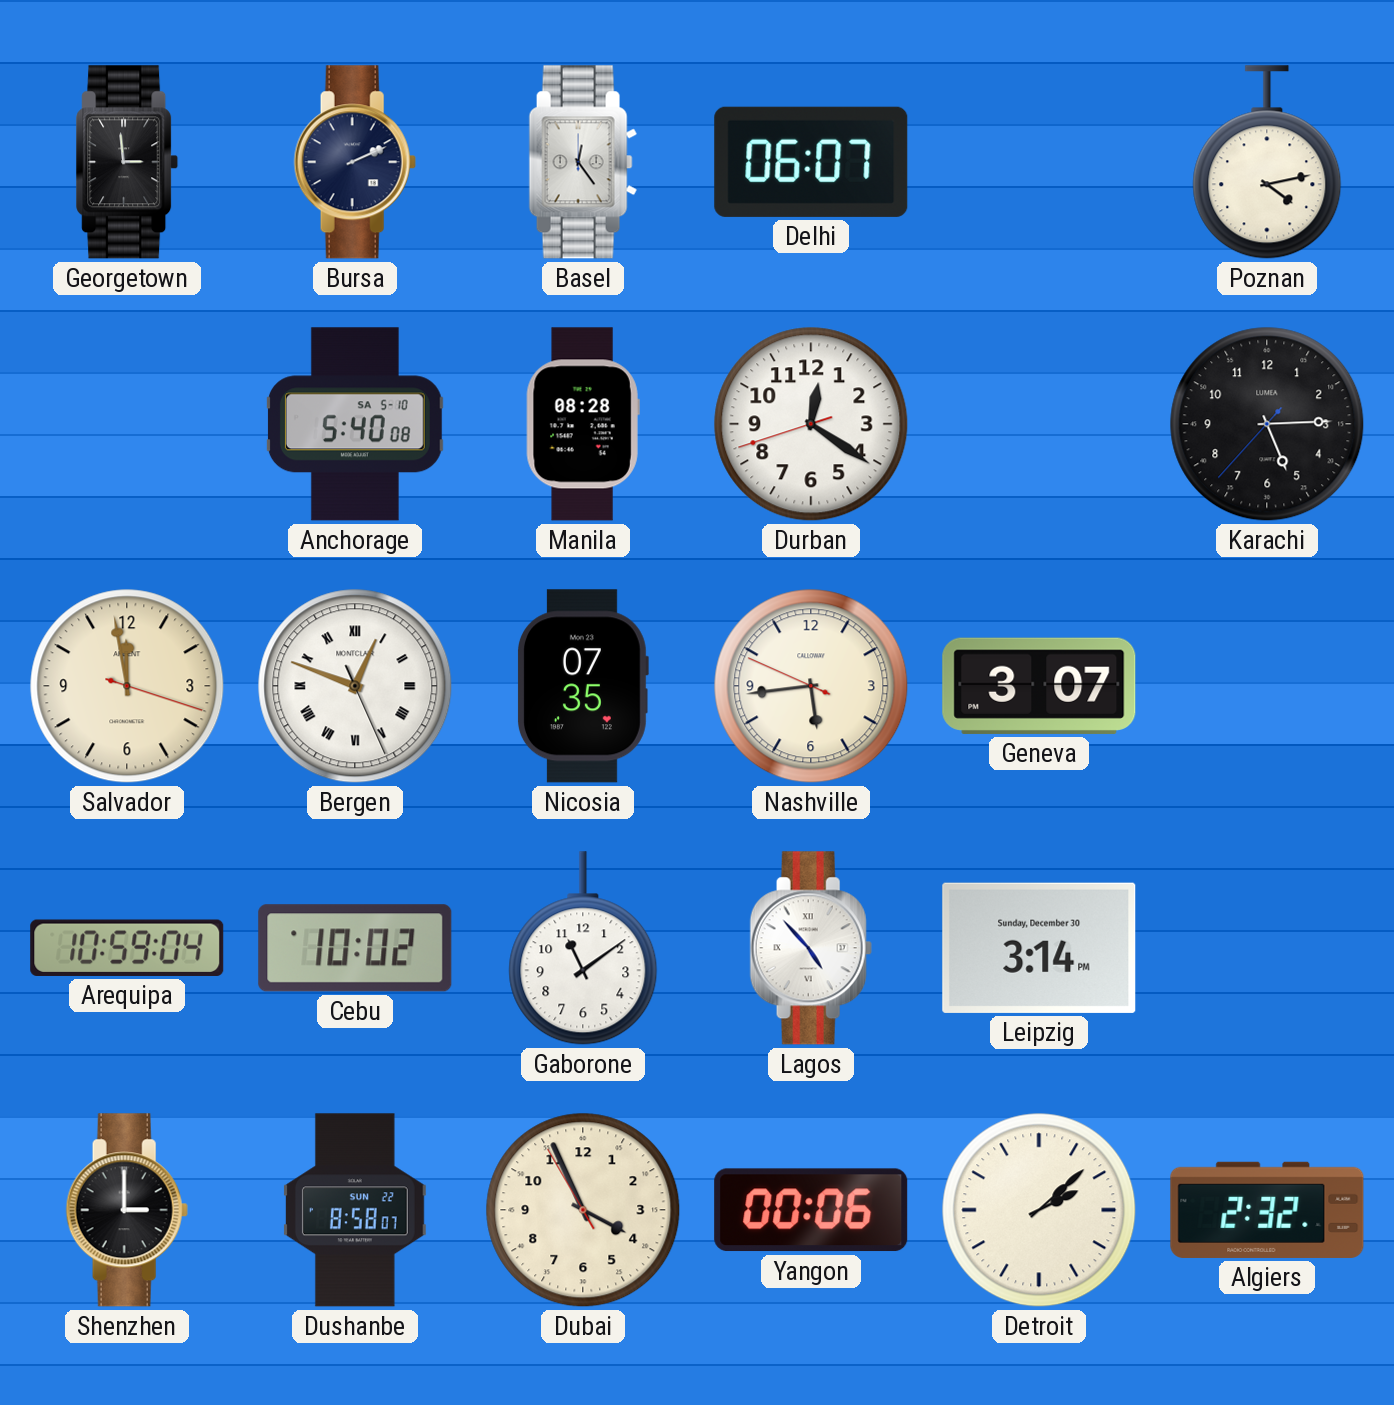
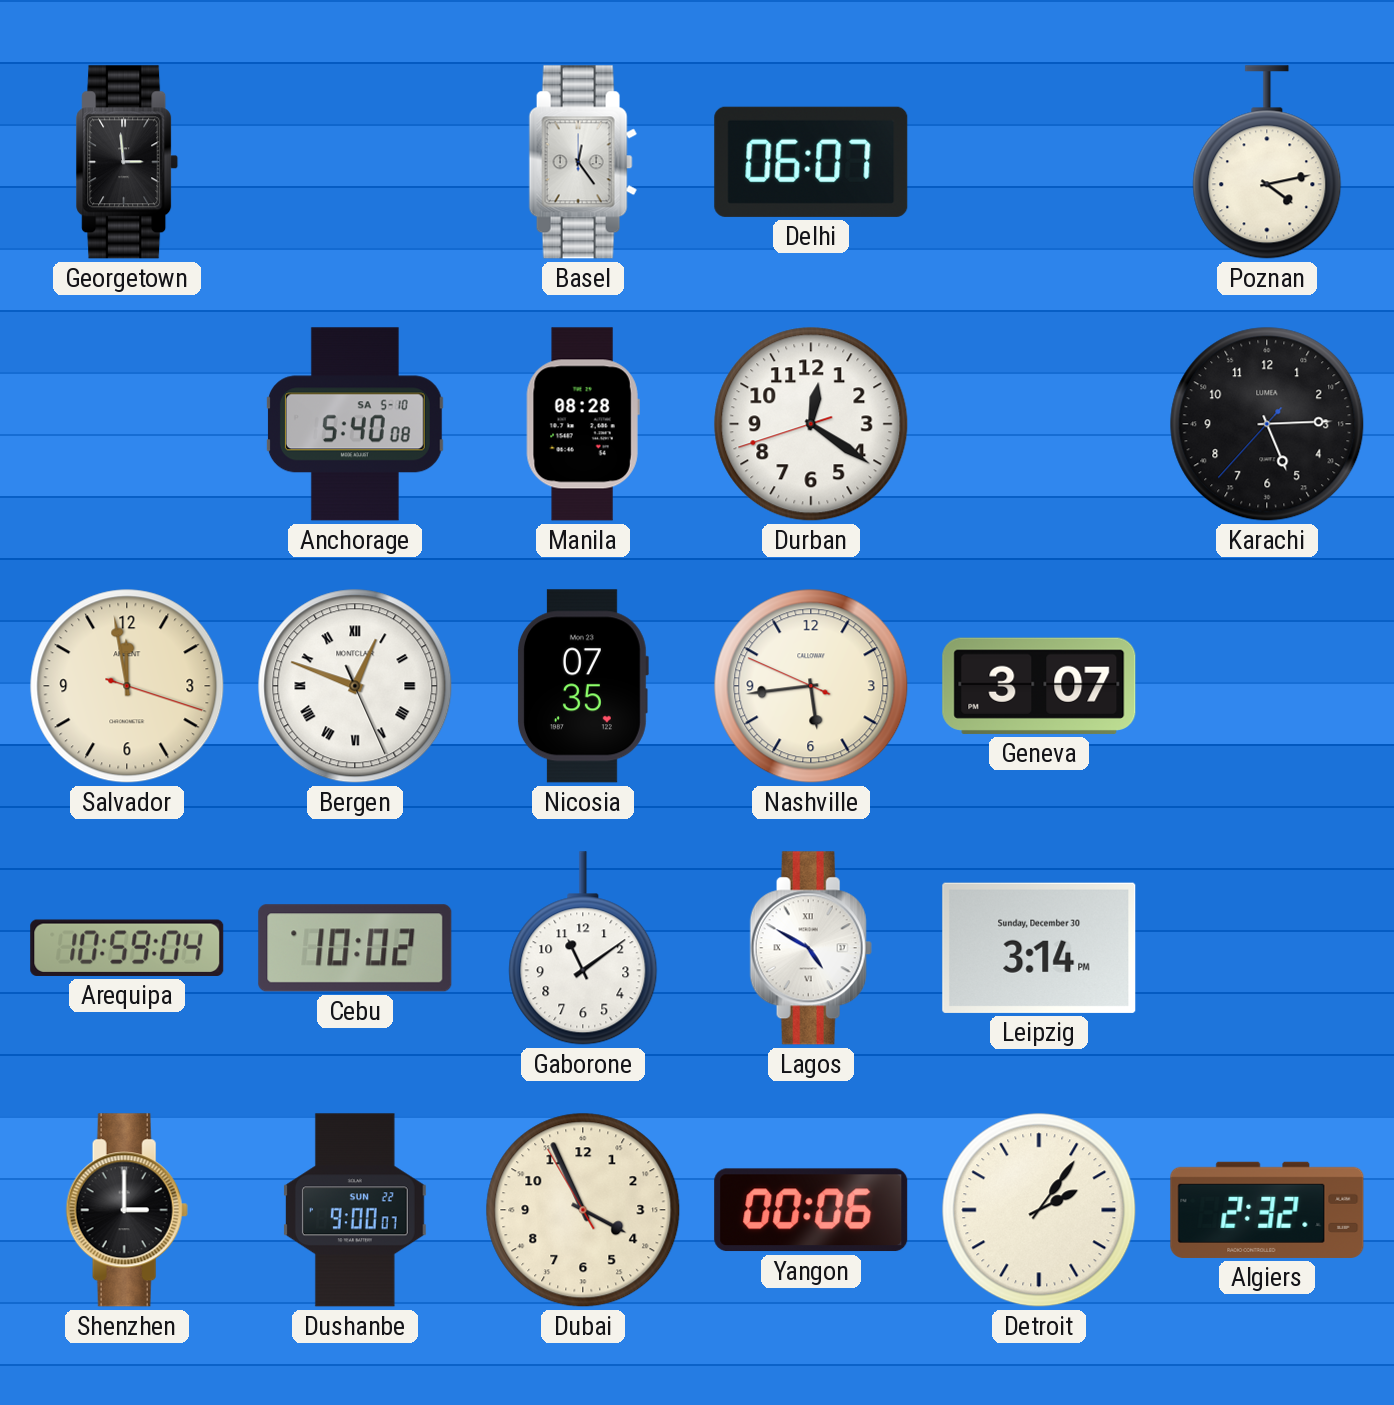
Bursa: 2:11 -> none (355, 162)
Lagos: 4:53 -> 4:50 (811, 948)
Dushanbe: 8:58 -> 9:00 (355, 1210)
Detroit: 2:08 -> 2:06 (1039, 1210)
